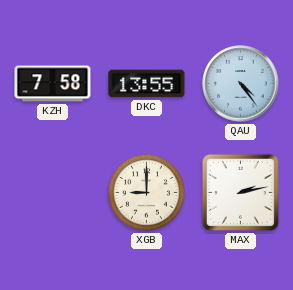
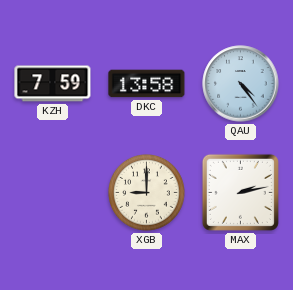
KZH: 7:58 -> 7:59 (53, 84)
DKC: 13:55 -> 13:58 (147, 84)
